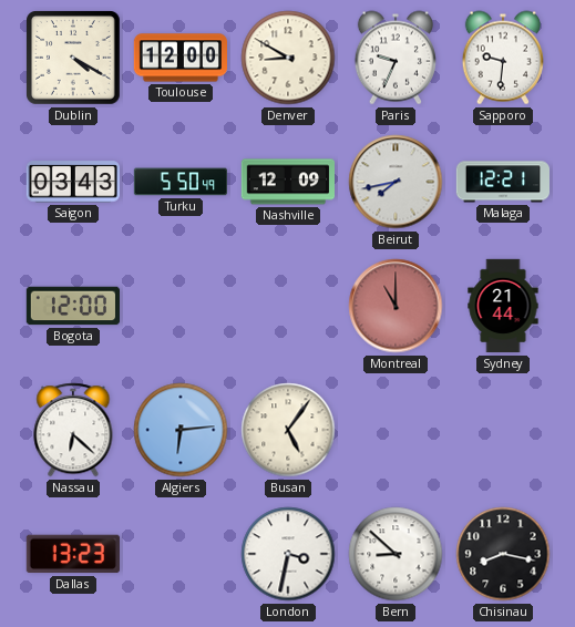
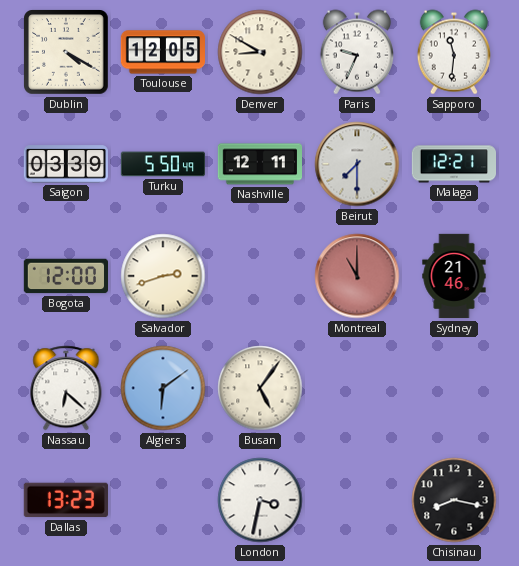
Toulouse: 12:00 -> 12:05 (163, 52)
Sapporo: 9:31 -> 11:31 (454, 52)
Saigon: 03:43 -> 03:39 (66, 164)
Nashville: 12:09 -> 12:11 (259, 164)
Beirut: 7:43 -> 7:30 (357, 164)
Salvador: none -> 2:42 (163, 276)
Sydney: 21:44 -> 21:46 (454, 276)
Algiers: 6:14 -> 6:09 (163, 388)
Bern: 8:52 -> none (396, 554)
